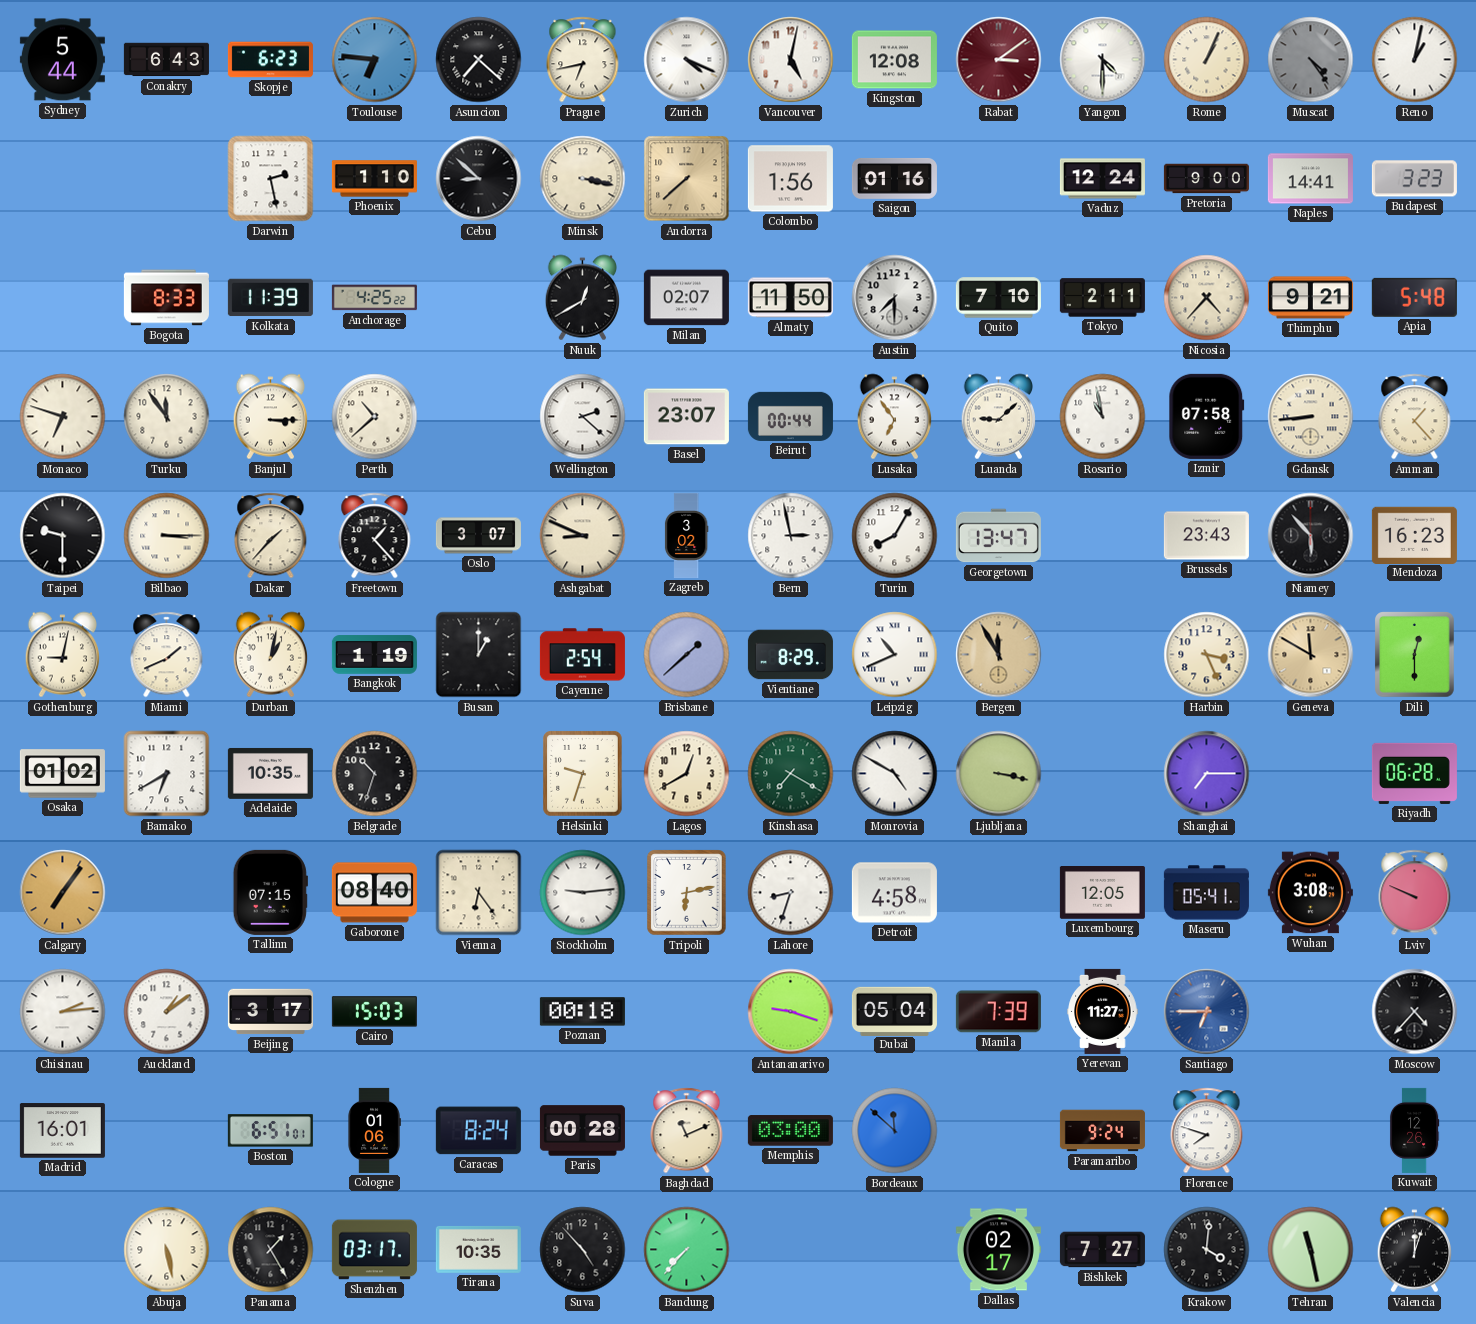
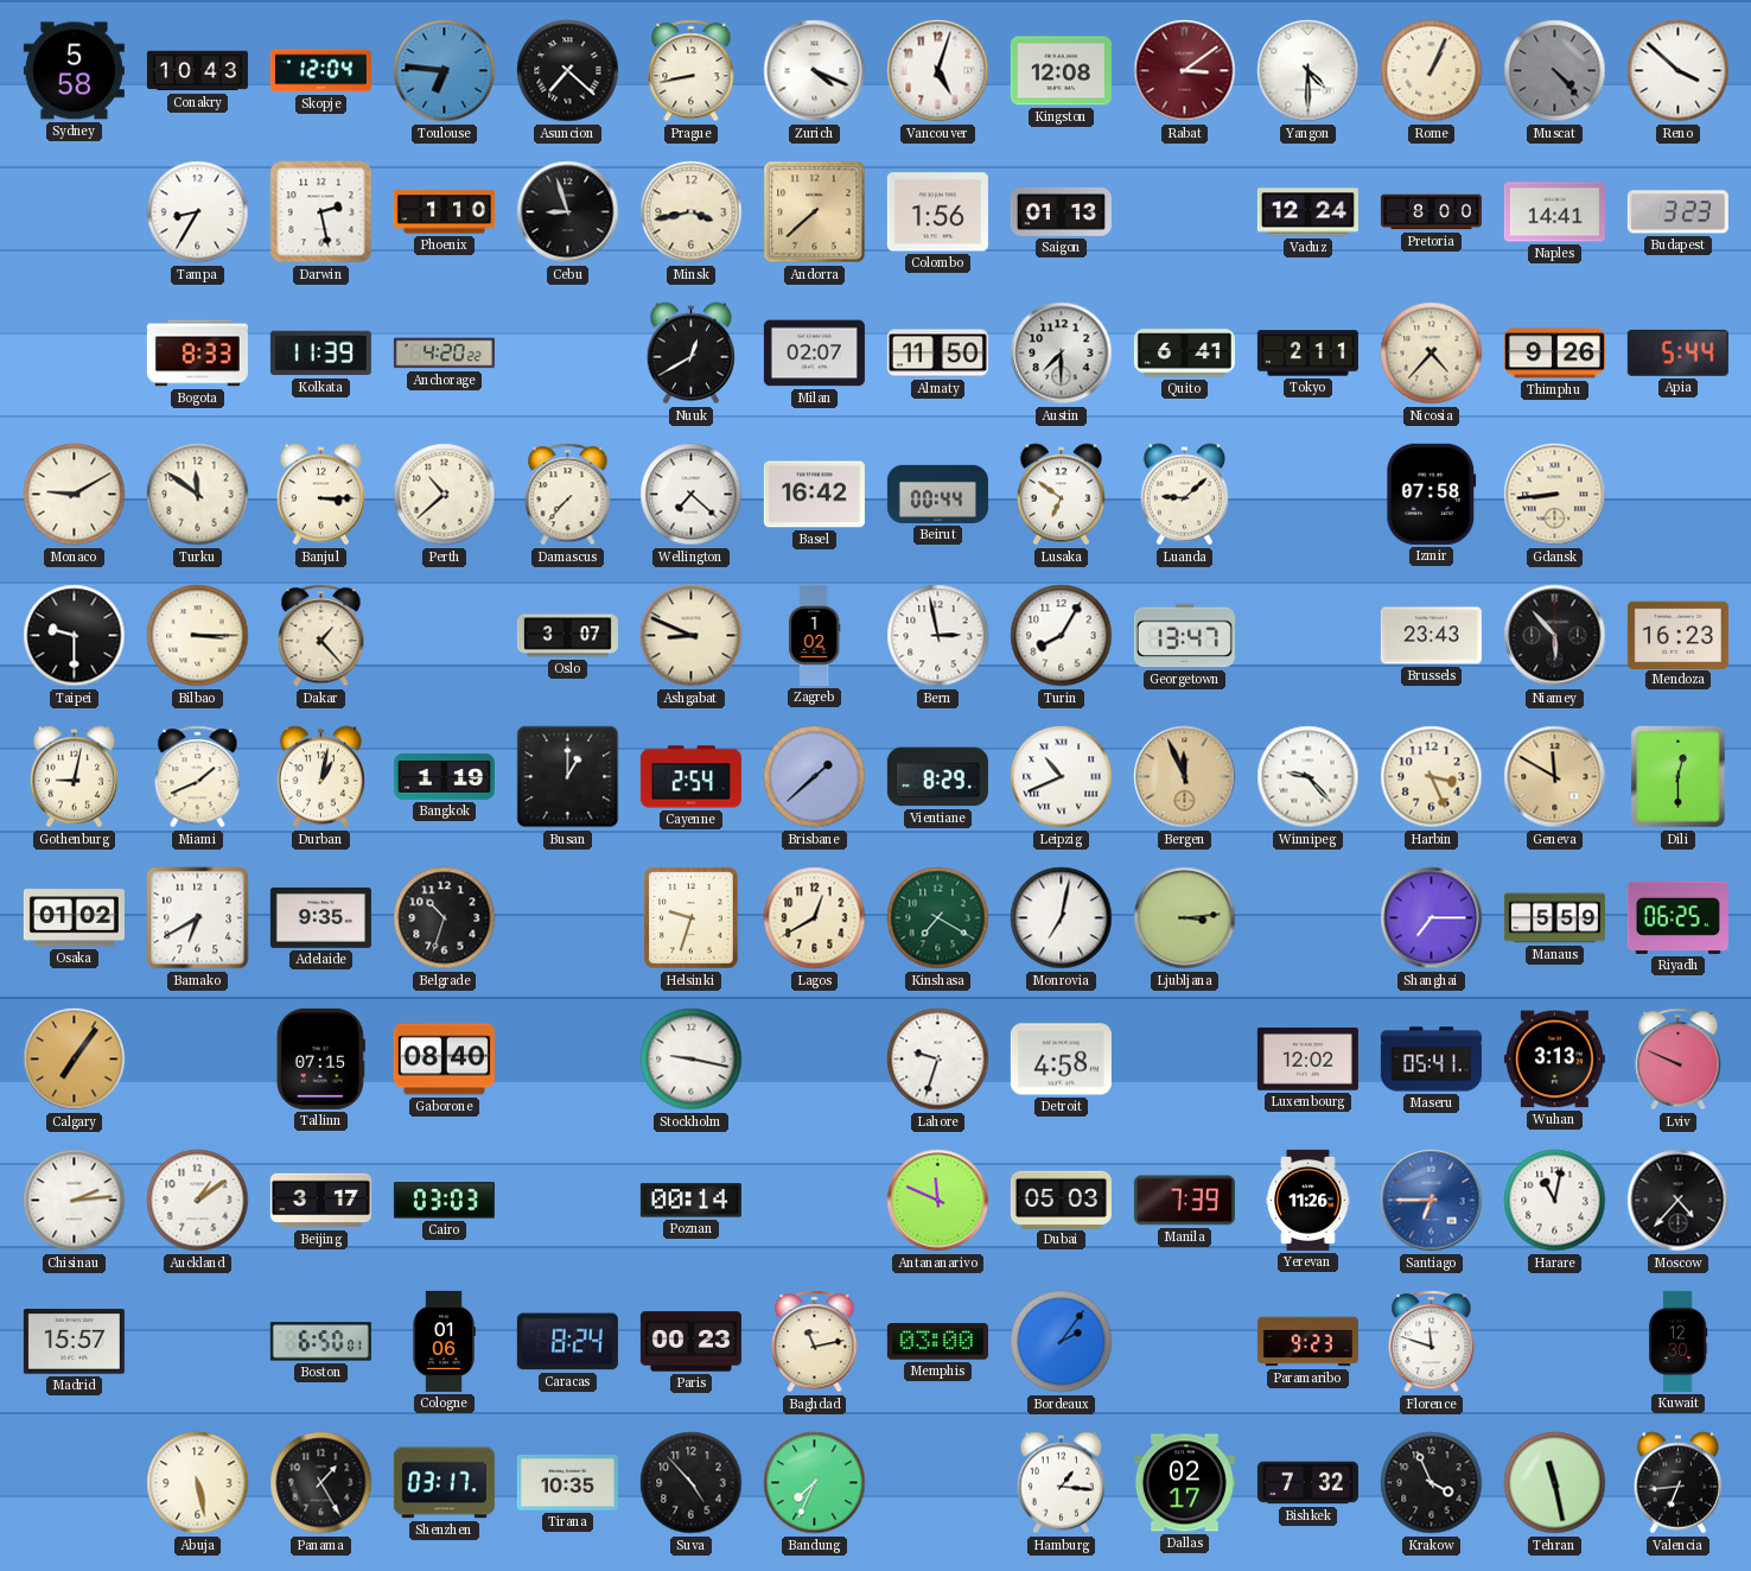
Sydney: 5:44 -> 5:58 (74, 71)
Conakry: 6:43 -> 10:43 (197, 71)
Skopje: 6:23 -> 12:04 (320, 71)
Prague: 6:43 -> 8:43 (692, 71)
Vancouver: 5:02 -> 5:03 (938, 71)
Muscat: 4:24 -> 4:23 (1555, 71)
Reno: 1:02 -> 3:52 (1679, 71)
Tampa: none -> 8:35 (198, 212)
Cebu: 8:52 -> 8:57 (568, 212)
Minsk: 3:17 -> 3:43 (692, 212)
Saigon: 01:16 -> 01:13 (1061, 211)
Pretoria: 9:00 -> 8:00 (1431, 212)
Anchorage: 4:25 -> 4:20 (444, 354)
Quito: 7:10 -> 6:41 (1184, 354)
Thimphu: 9:21 -> 9:26 (1554, 354)
Apia: 5:48 -> 5:44 (1677, 352)
Monaco: 6:48 -> 9:10 (75, 495)
Turku: 11:54 -> 11:51 (198, 495)
Damascus: none -> 7:37 (568, 495)
Wellington: 2:22 -> 7:22 (692, 495)
Basel: 23:07 -> 16:42 (814, 495)
Lusaka: 6:54 -> 6:51 (1061, 495)
Rosario: 10:58 -> none (1103, 417)
Amman: 1:23 -> none (1415, 417)
Dakar: 1:37 -> 1:23 (321, 636)
Freetown: 1:23 -> none (375, 536)
Zagreb: 3:02 -> 1:02 (814, 635)
Bergen: 11:55 -> 11:56 (1185, 777)
Winnipeg: none -> 9:23 (1309, 777)
Adelaide: 10:35 -> 9:35 (320, 917)
Monrovia: 4:50 -> 7:02 (1062, 918)
Ljubljana: 3:17 -> 3:14 (1185, 918)
Manaus: none -> 5:59 (1554, 918)
Riyadh: 06:28 -> 06:25 (1677, 917)
Vienna: 6:24 -> none (479, 893)
Stockholm: 9:14 -> 9:17 (692, 1060)
Tripoli: 6:13 -> none (687, 893)
Lahore: 8:33 -> 9:33 (938, 1060)
Luxembourg: 12:05 -> 12:02 (1307, 1060)
Wuhan: 3:08 -> 3:13 (1554, 1060)
Cairo: 15:03 -> 03:03 (444, 1201)
Poznan: 00:18 -> 00:14 (690, 1201)
Antananarivo: 9:18 -> 11:49 (938, 1201)
Dubai: 05:04 -> 05:03 (1061, 1200)
Yerevan: 11:27 -> 11:26 (1309, 1200)
Harare: none -> 11:02 (1555, 1201)
Madrid: 16:01 -> 15:57 (74, 1342)
Boston: 6:51 -> 6:50 (320, 1342)
Paris: 00:28 -> 00:23 (690, 1342)
Baghdad: 11:11 -> 11:13 (815, 1342)
Bordeaux: 11:52 -> 2:06 (1062, 1342)
Paramaribo: 9:24 -> 9:23 (1307, 1342)
Florence: 7:48 -> 11:48 (1432, 1342)
Kuwait: 12:26 -> 12:30 (1677, 1341)
Bandung: 7:37 -> 7:34 (815, 1483)
Hamburg: none -> 1:16 (1061, 1483)
Bishkek: 7:27 -> 7:32 (1307, 1483)
Krakow: 4:01 -> 3:56 (1432, 1483)
Valencia: 12:03 -> 6:44 (1677, 1483)
